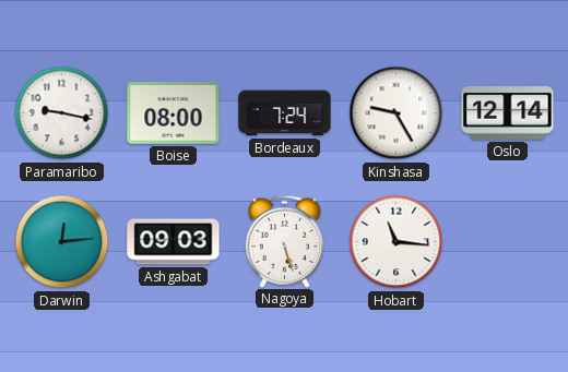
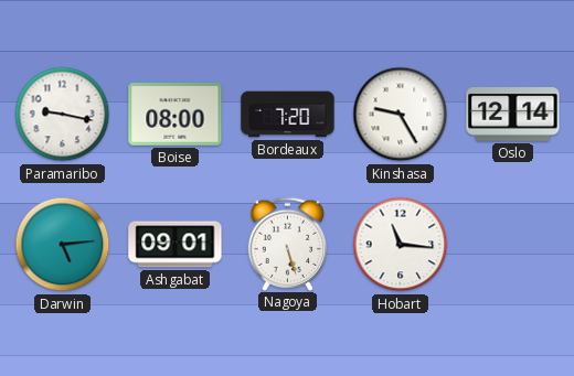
Bordeaux: 7:24 -> 7:20 (288, 115)
Darwin: 12:14 -> 5:14 (63, 245)
Ashgabat: 09:03 -> 09:01 (176, 245)
